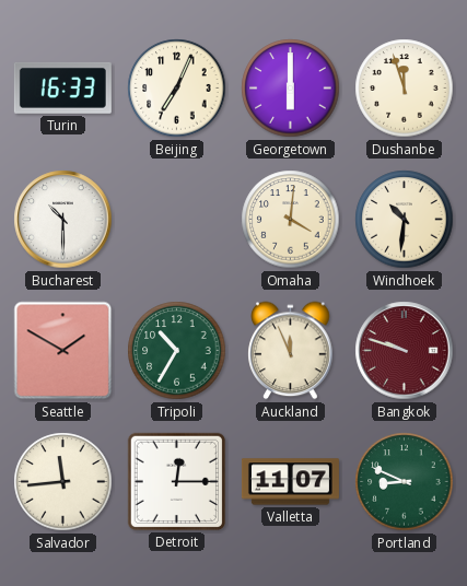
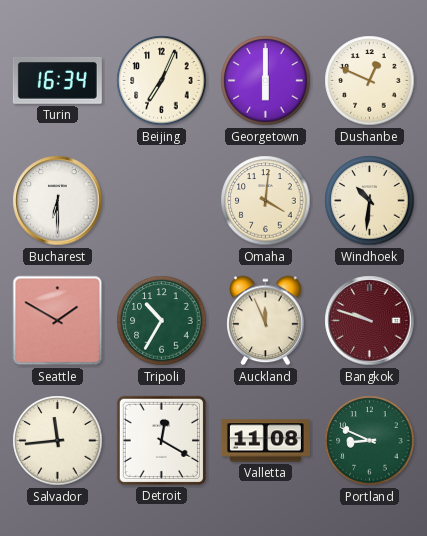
Turin: 16:33 -> 16:34 (57, 80)
Dushanbe: 11:57 -> 12:49 (370, 81)
Bucharest: 10:30 -> 6:30 (58, 201)
Detroit: 12:15 -> 12:20 (161, 440)
Valletta: 11:07 -> 11:08 (265, 441)
